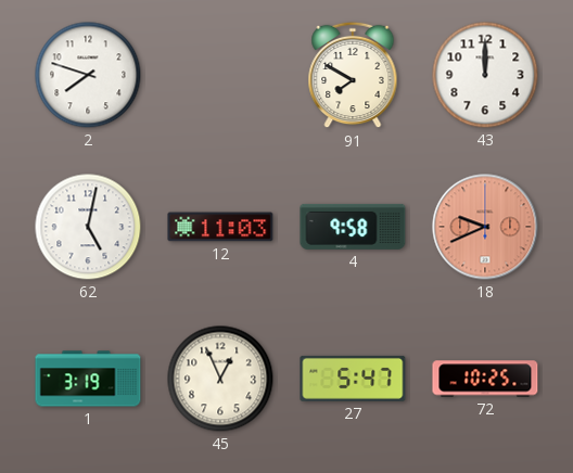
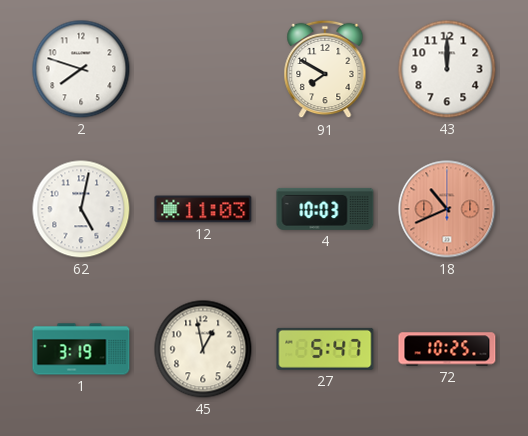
4: 9:58 -> 10:03 (325, 209)
18: 9:41 -> 10:41 (447, 209)
45: 12:56 -> 12:58 (203, 349)
